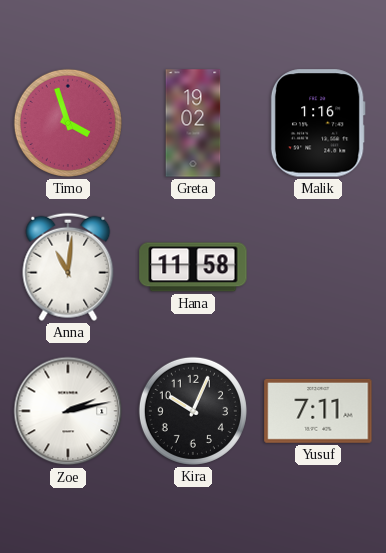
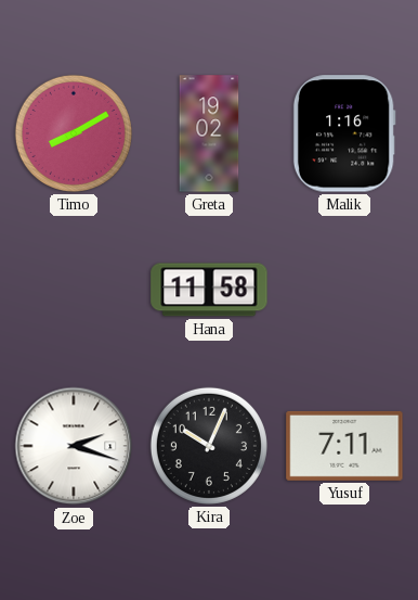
Timo: 3:57 -> 8:10 (74, 133)
Anna: 11:01 -> none (68, 267)
Zoe: 2:13 -> 2:18 (74, 446)
